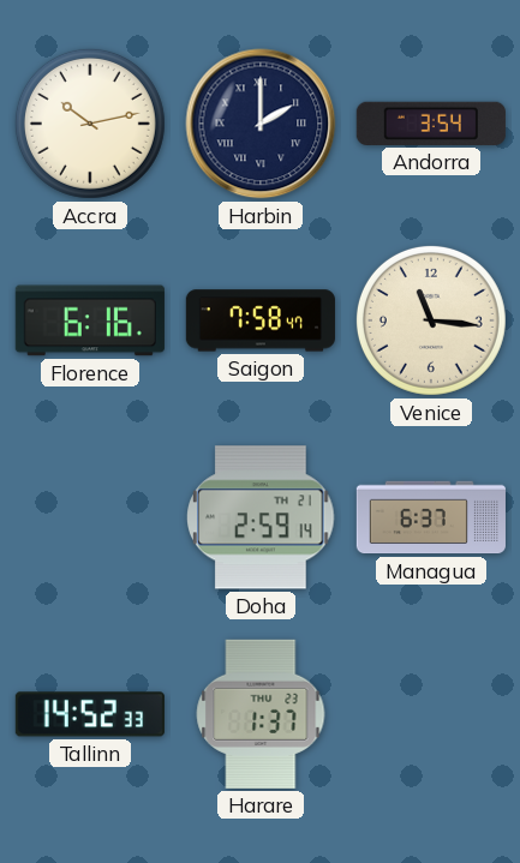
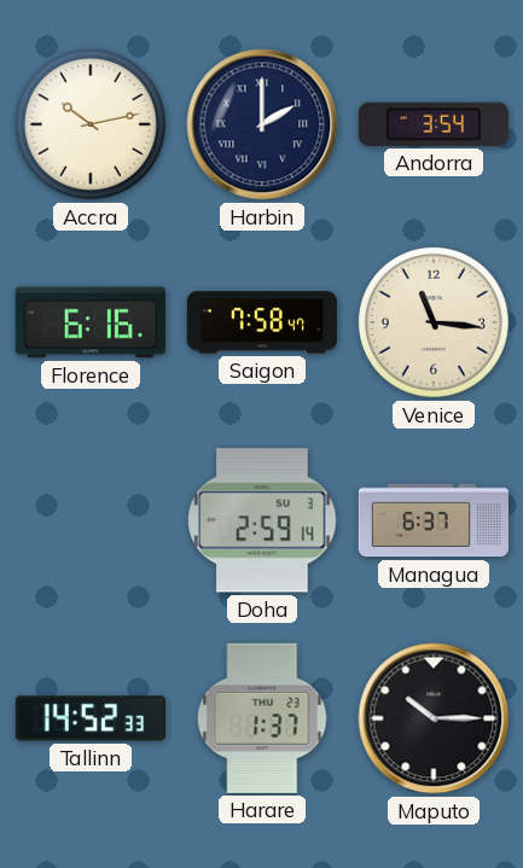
Doha date: TH 21 -> SU 3 (262, 520)
Maputo: none -> 10:15 (434, 718)
